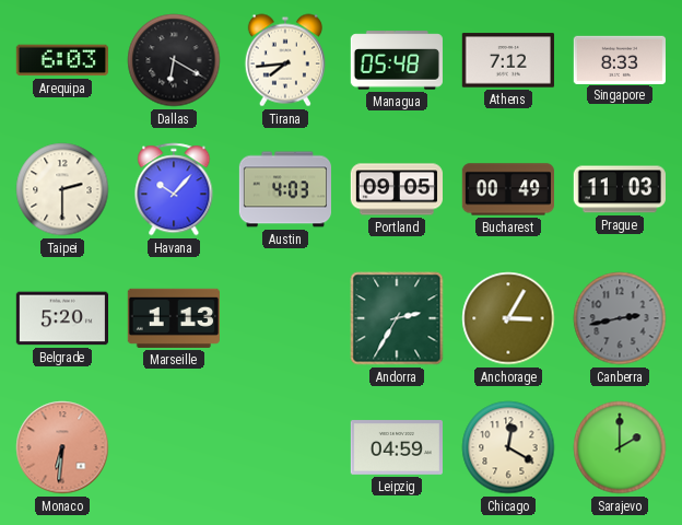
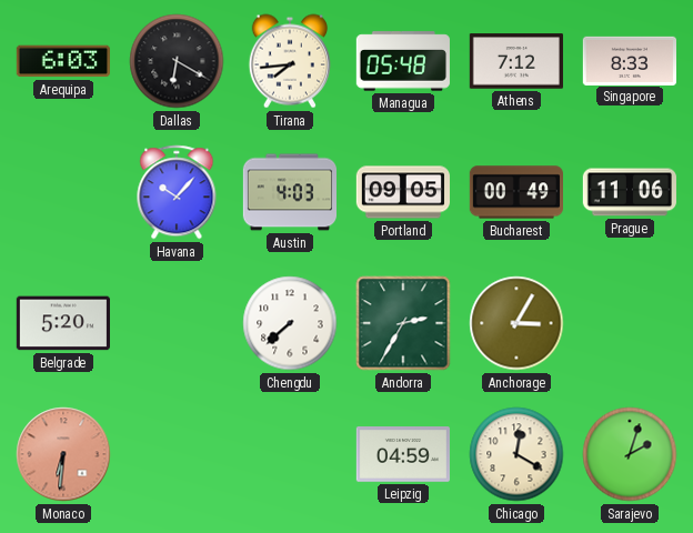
Taipei: 2:30 -> none (62, 189)
Prague: 11:03 -> 11:06 (630, 192)
Marseille: 1:13 -> none (174, 318)
Chengdu: none -> 7:38 (290, 323)
Canberra: 2:43 -> none (620, 318)
Sarajevo: 2:00 -> 2:03 (630, 454)
